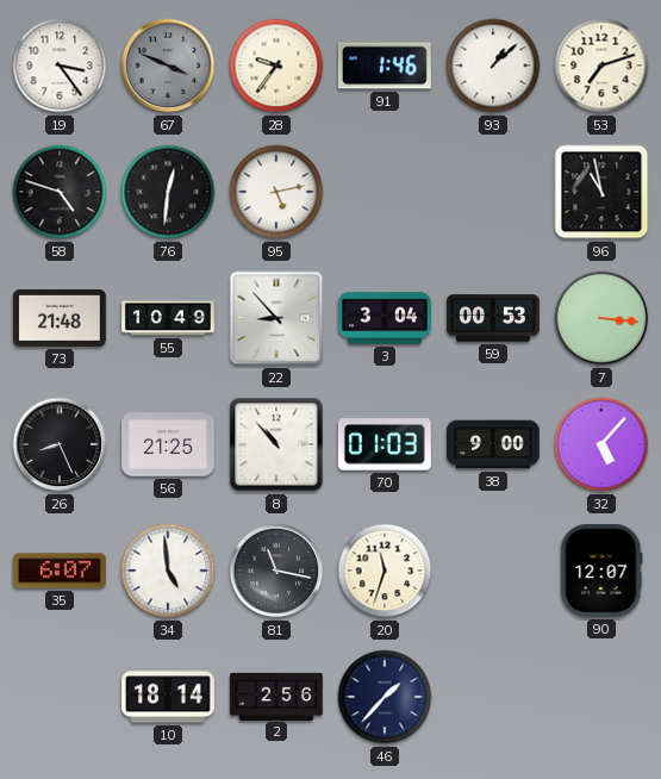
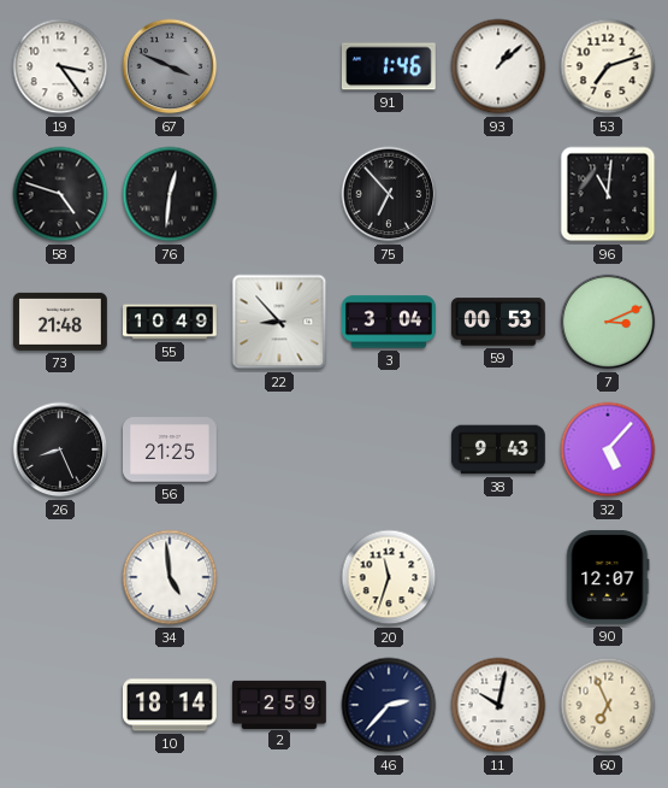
28: 9:36 -> none (276, 66)
95: 5:13 -> none (276, 192)
75: none -> 6:53 (389, 194)
96: 10:58 -> 11:01 (608, 194)
7: 3:16 -> 3:11 (608, 322)
8: 10:53 -> none (276, 444)
70: 01:03 -> none (385, 444)
38: 9:00 -> 9:43 (499, 449)
35: 6:07 -> none (60, 571)
81: 11:17 -> none (276, 571)
2: 2:56 -> 2:59 (279, 704)
46: 1:37 -> 2:37 (389, 705)
11: none -> 10:02 (498, 705)
60: none -> 6:56 (608, 705)
